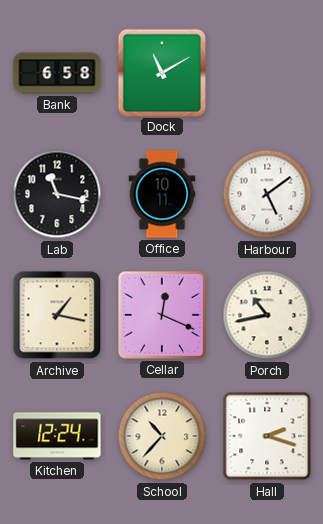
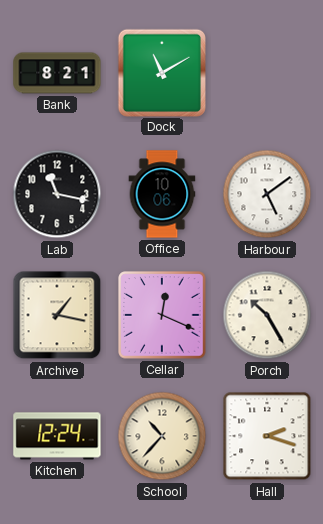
Bank: 6:58 -> 8:21 (57, 73)
Office: 10:11 -> 10:06 (162, 194)
Porch: 10:43 -> 10:25 (267, 315)
